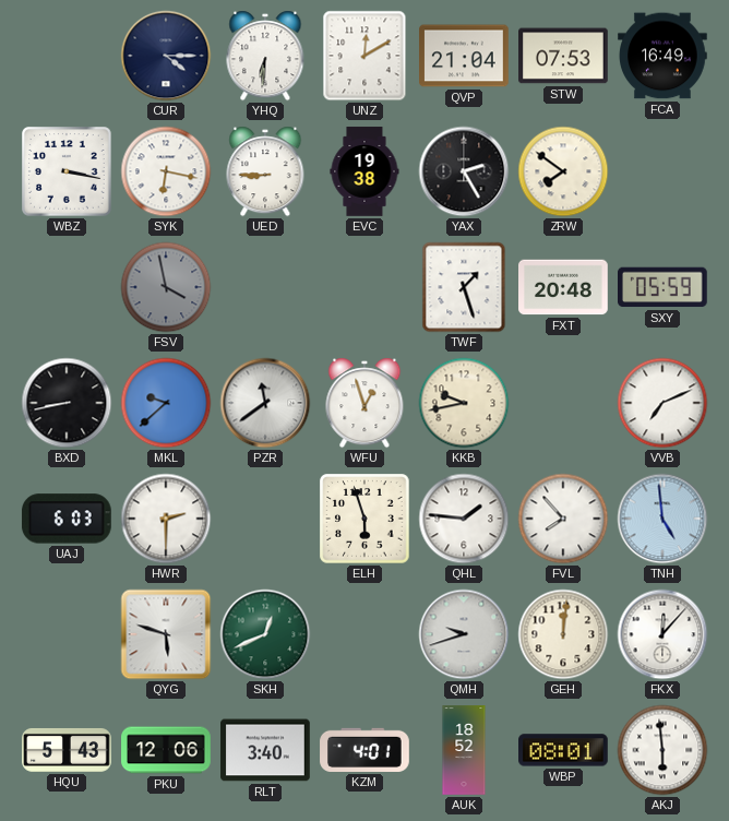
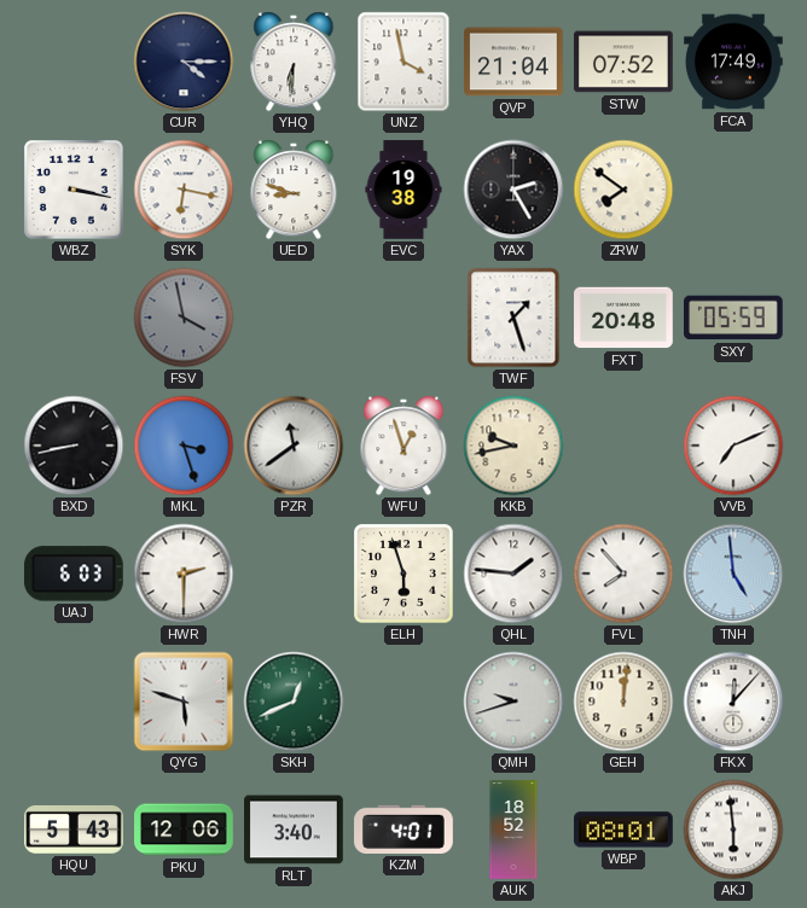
UNZ: 12:10 -> 3:58 (403, 62)
STW: 07:53 -> 07:52 (623, 62)
FCA: 16:49 -> 17:49 (733, 62)
UED: 8:45 -> 8:48 (294, 190)
MKL: 9:38 -> 3:27 (184, 446)
